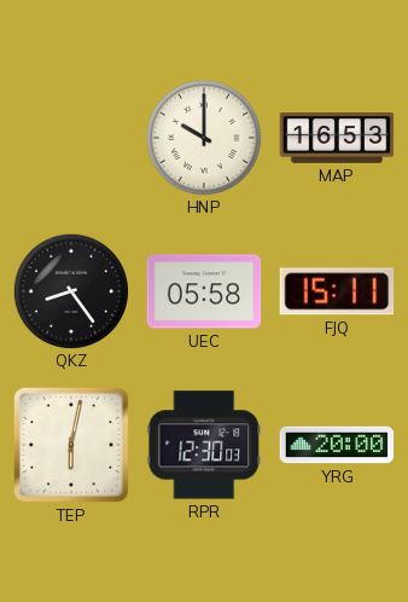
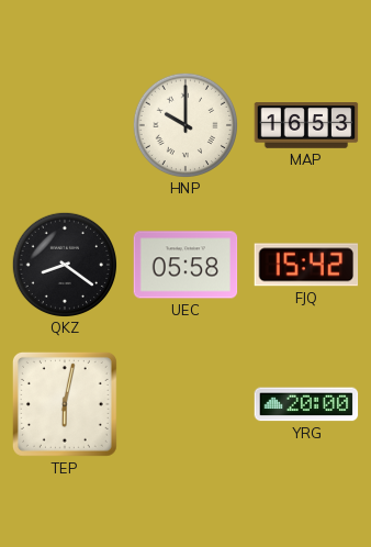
QKZ: 8:24 -> 8:21 (64, 264)
FJQ: 15:11 -> 15:42 (306, 265)
RPR: 12:30 -> none (204, 445)
